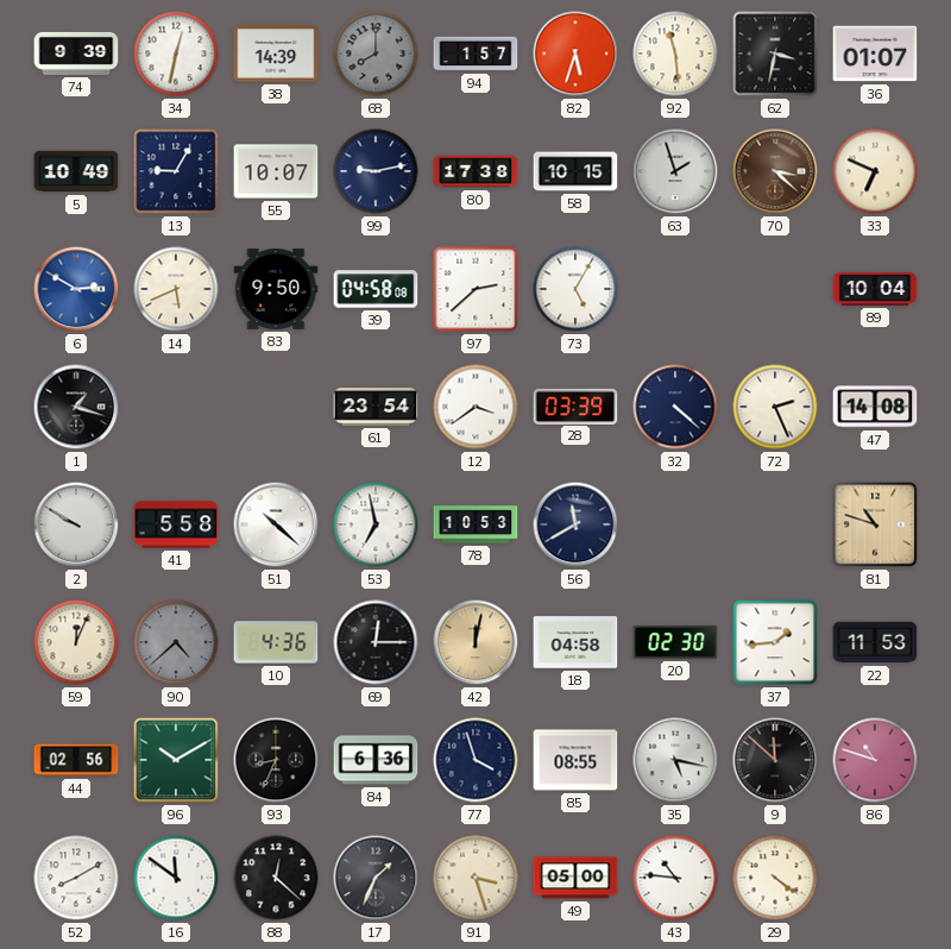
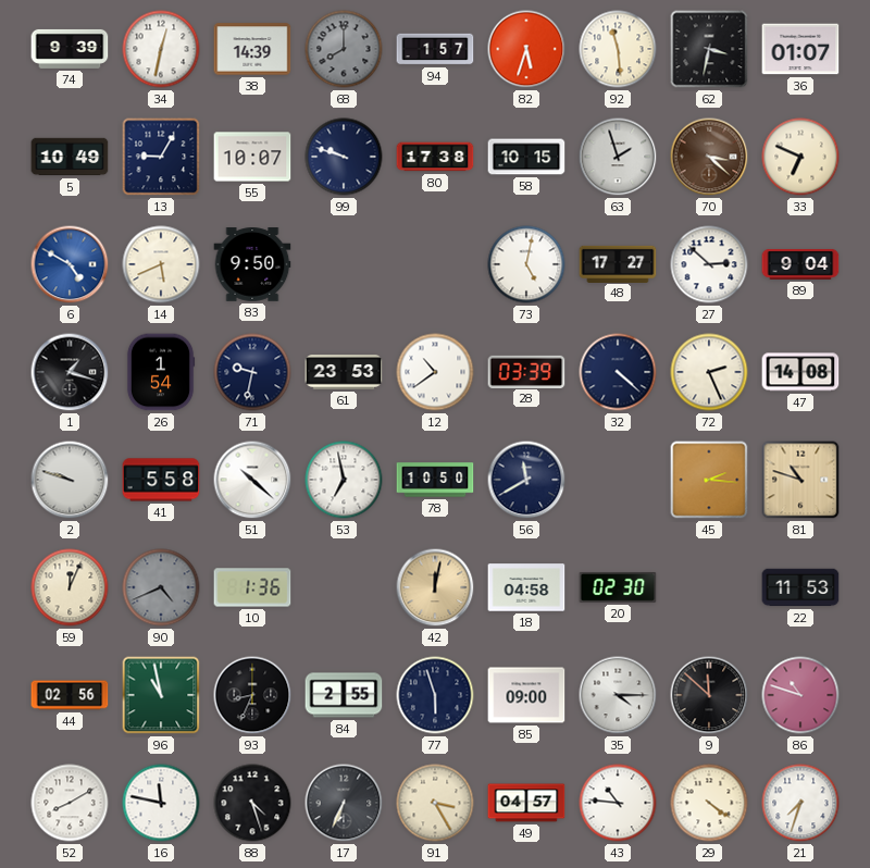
99: 9:13 -> 9:48 (344, 157)
6: 2:50 -> 4:50 (70, 264)
39: 04:58 -> none (376, 289)
97: 2:38 -> none (475, 289)
73: 5:05 -> 5:02 (526, 264)
48: none -> 17:27 (618, 263)
27: none -> 2:52 (709, 264)
89: 10:04 -> 9:04 (800, 264)
26: none -> 1:54 (161, 372)
71: none -> 9:32 (252, 372)
61: 23:54 -> 23:53 (344, 372)
12: 3:39 -> 10:39 (435, 372)
2: 9:50 -> 9:48 (70, 480)
78: 10:53 -> 10:50 (435, 480)
45: none -> 2:16 (709, 480)
90: 4:38 -> 4:41 (161, 587)
10: 4:36 -> 1:36 (252, 587)
69: 12:15 -> none (376, 642)
37: 1:44 -> none (775, 642)
96: 10:10 -> 10:58 (161, 695)
84: 6:36 -> 2:55 (344, 695)
77: 3:57 -> 5:57 (435, 695)
85: 08:55 -> 09:00 (526, 695)
35: 5:17 -> 4:15 (618, 695)
16: 11:51 -> 11:47 (161, 803)
88: 12:22 -> 4:27 (252, 803)
17: 1:34 -> 6:34 (344, 803)
91: 3:27 -> 3:25 (435, 803)
49: 05:00 -> 04:57 (526, 803)
21: none -> 7:33 (800, 803)
